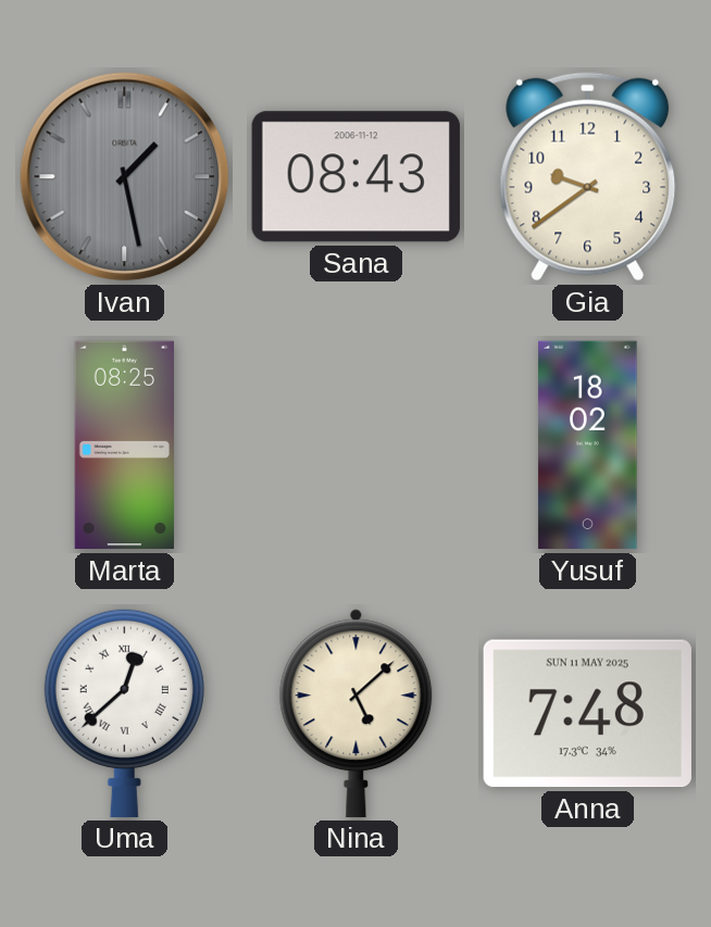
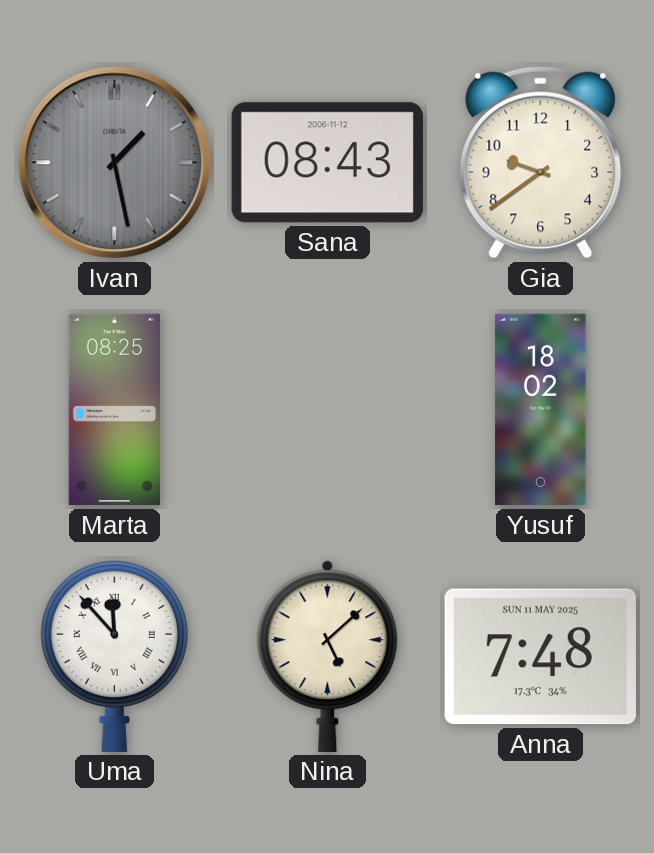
Uma: 12:38 -> 11:53 (114, 656)
